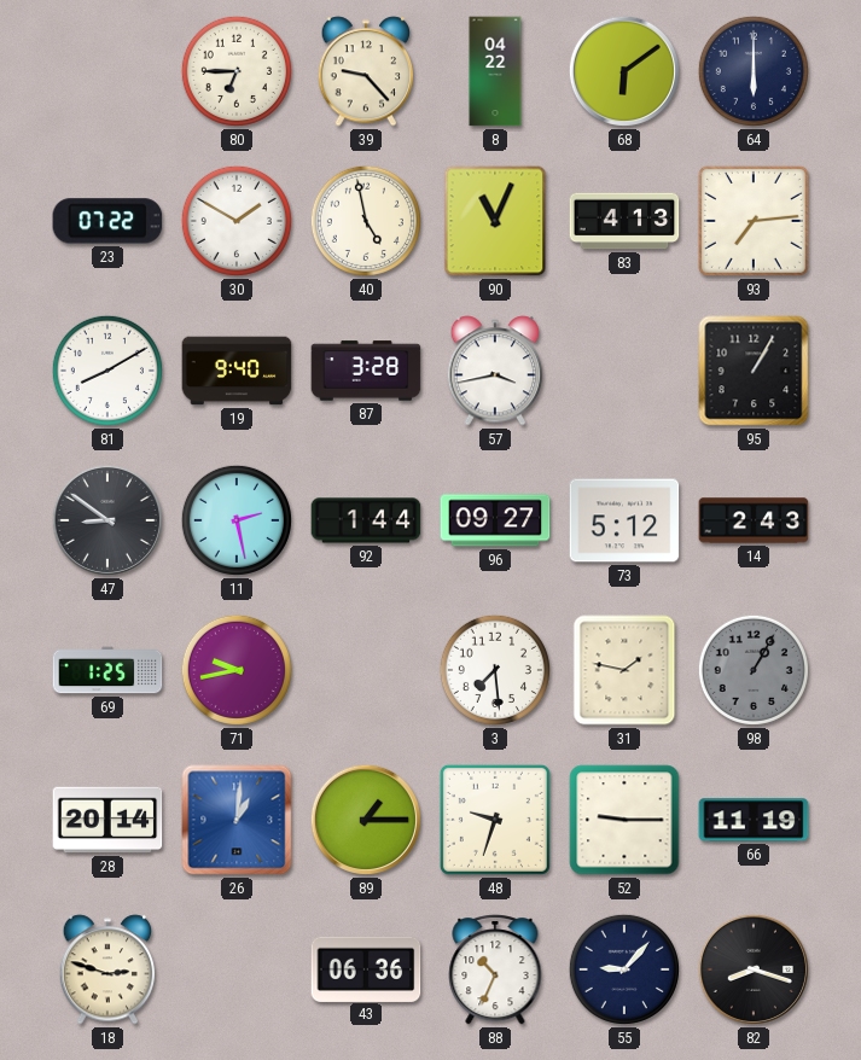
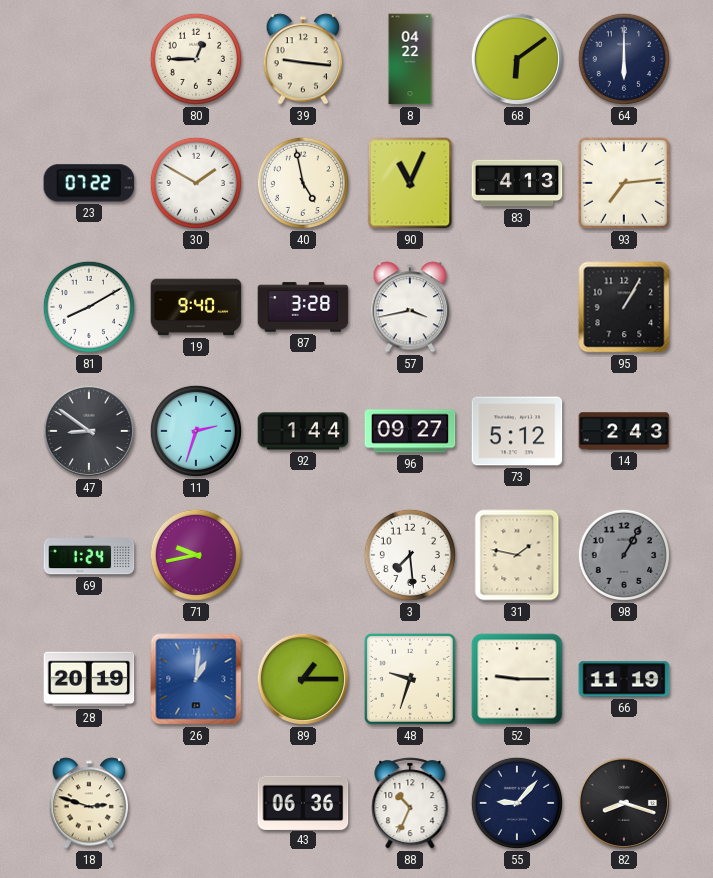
80: 6:45 -> 12:45 (196, 59)
39: 9:23 -> 9:16 (303, 59)
11: 2:28 -> 2:33 (196, 431)
69: 1:25 -> 1:24 (89, 555)
28: 20:14 -> 20:19 (89, 679)
